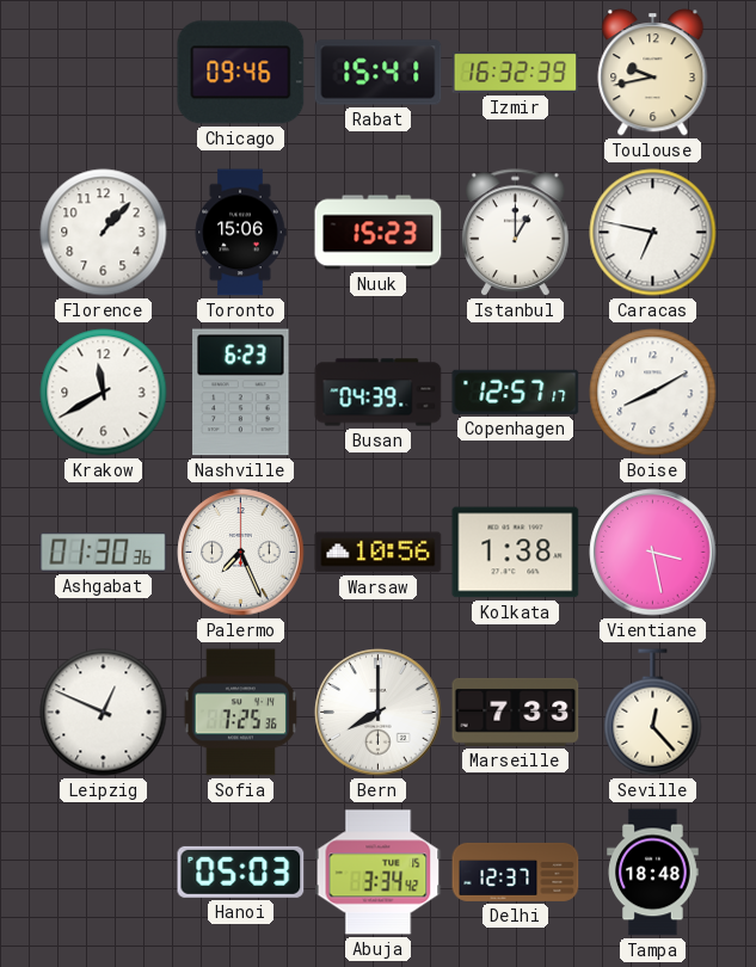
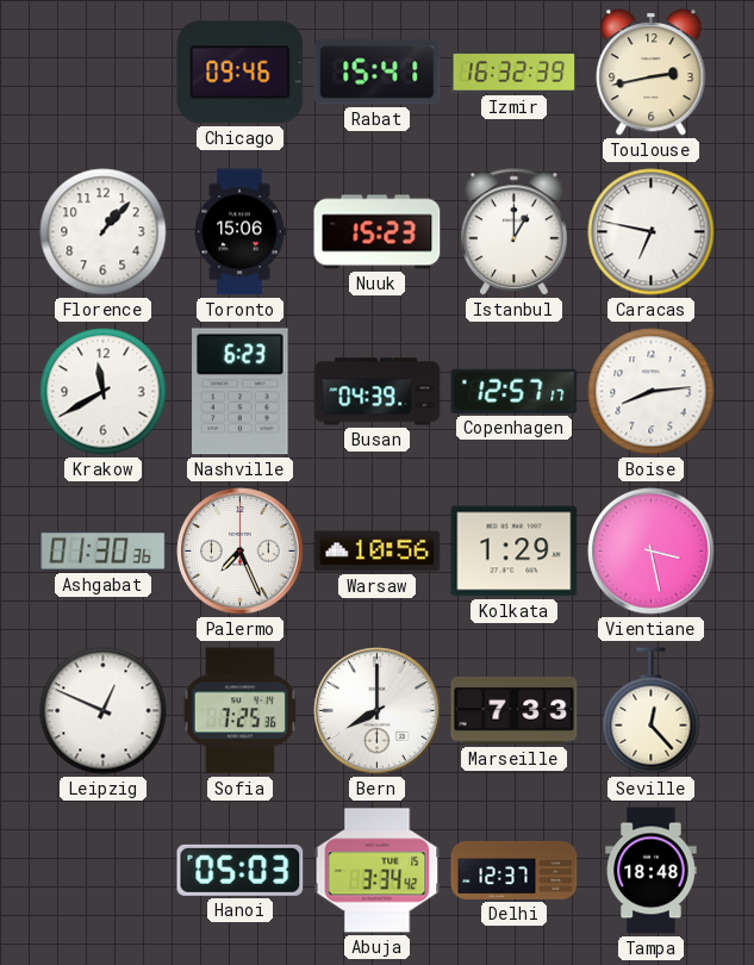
Toulouse: 9:43 -> 2:43 (652, 73)
Boise: 8:10 -> 8:14 (652, 392)
Kolkata: 1:38 -> 1:29 (515, 552)
